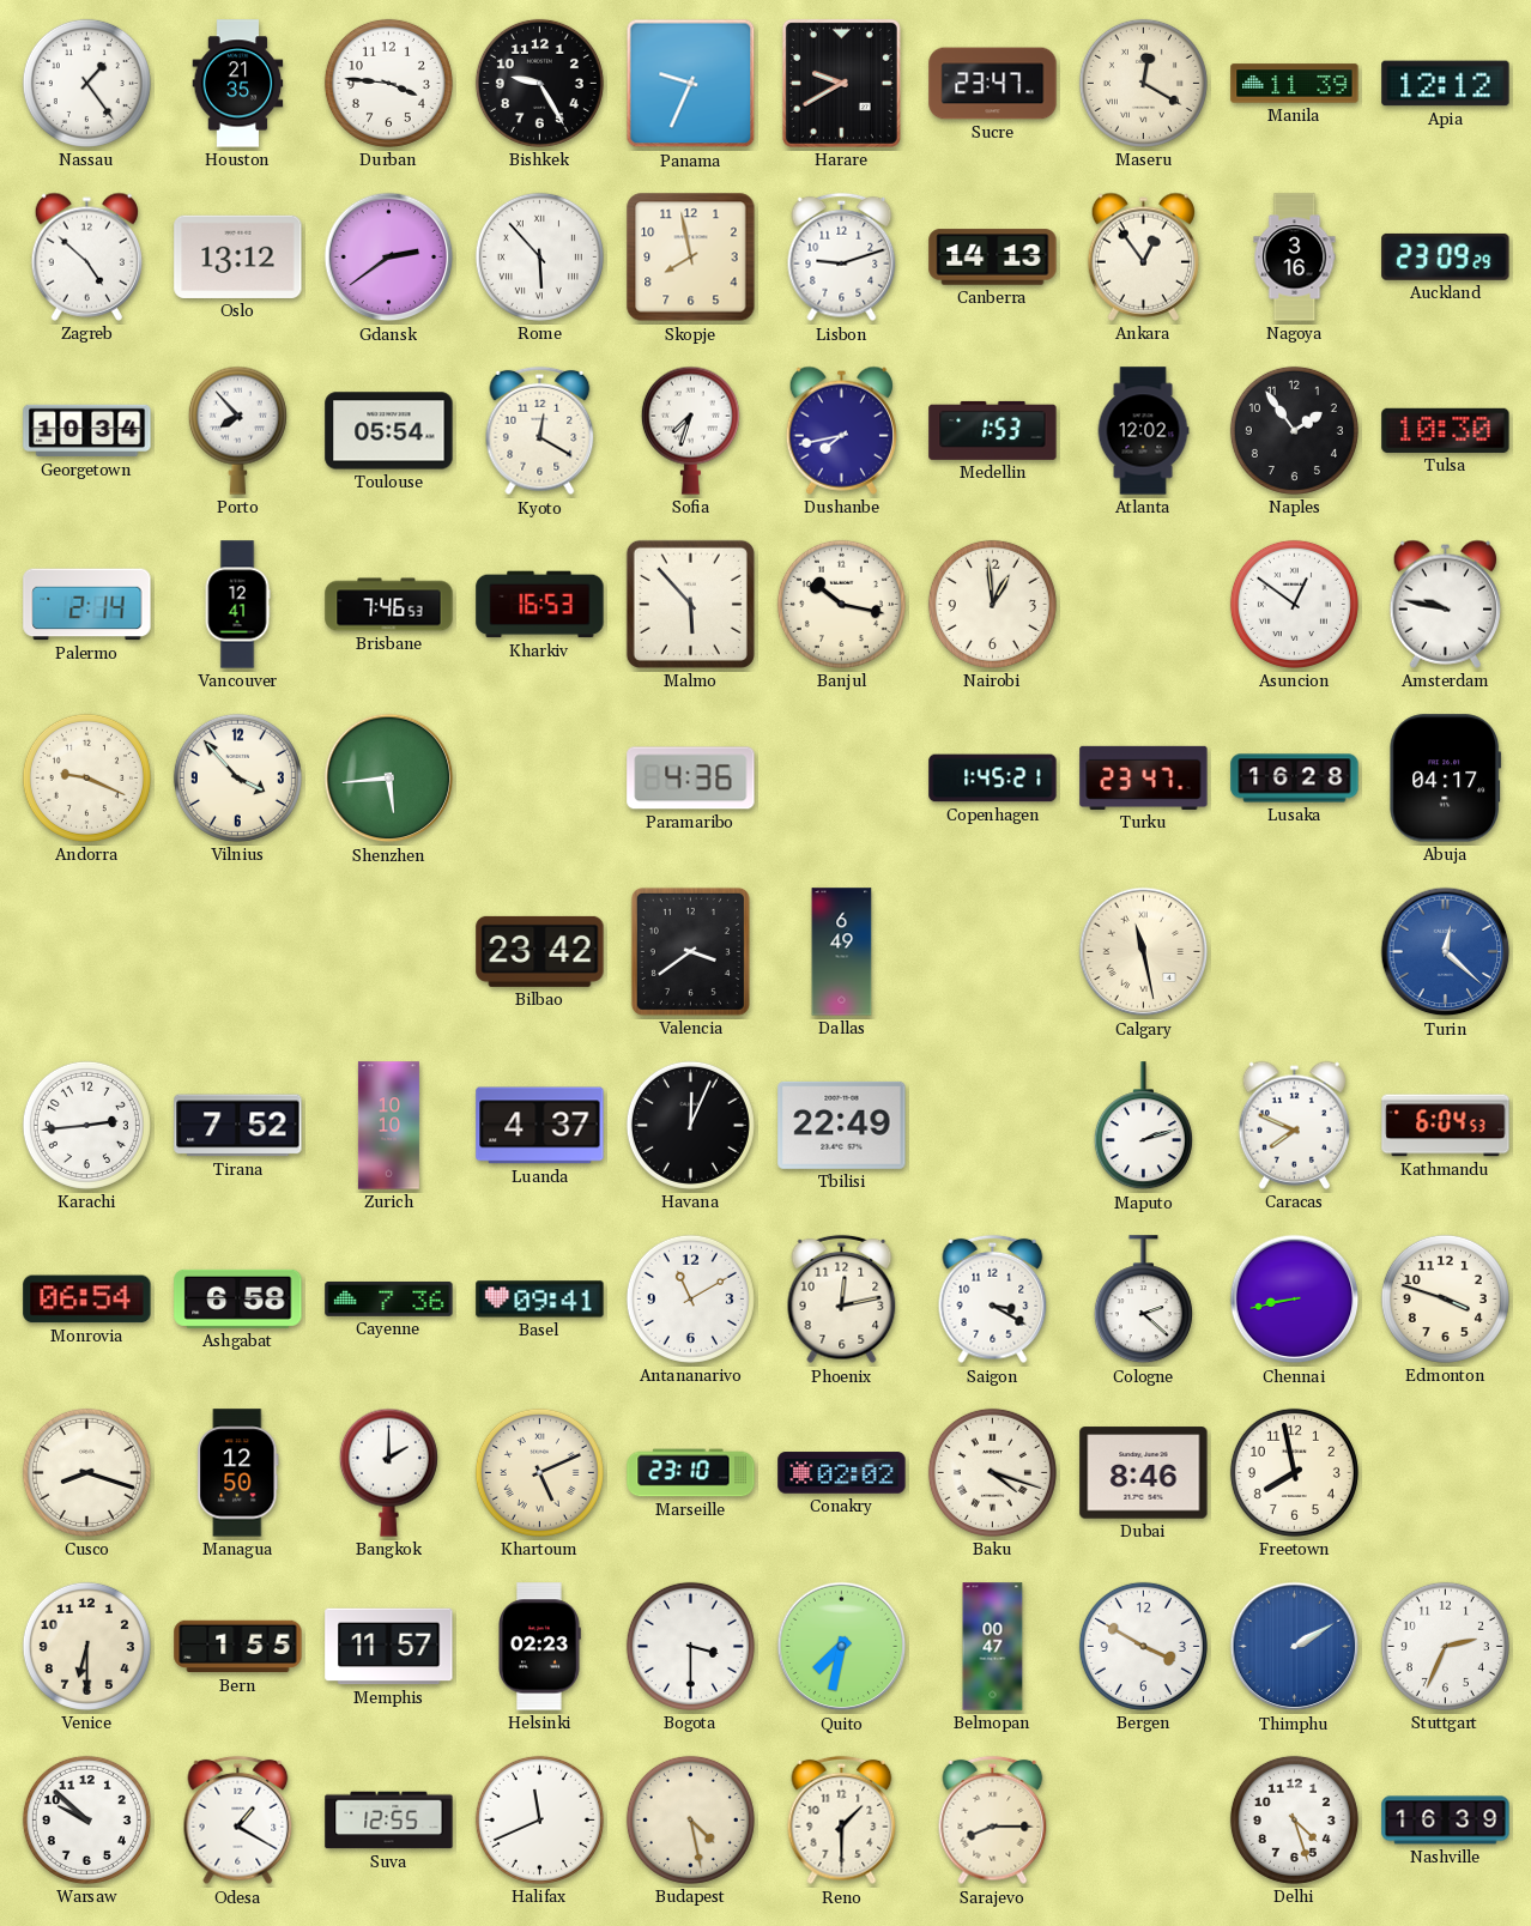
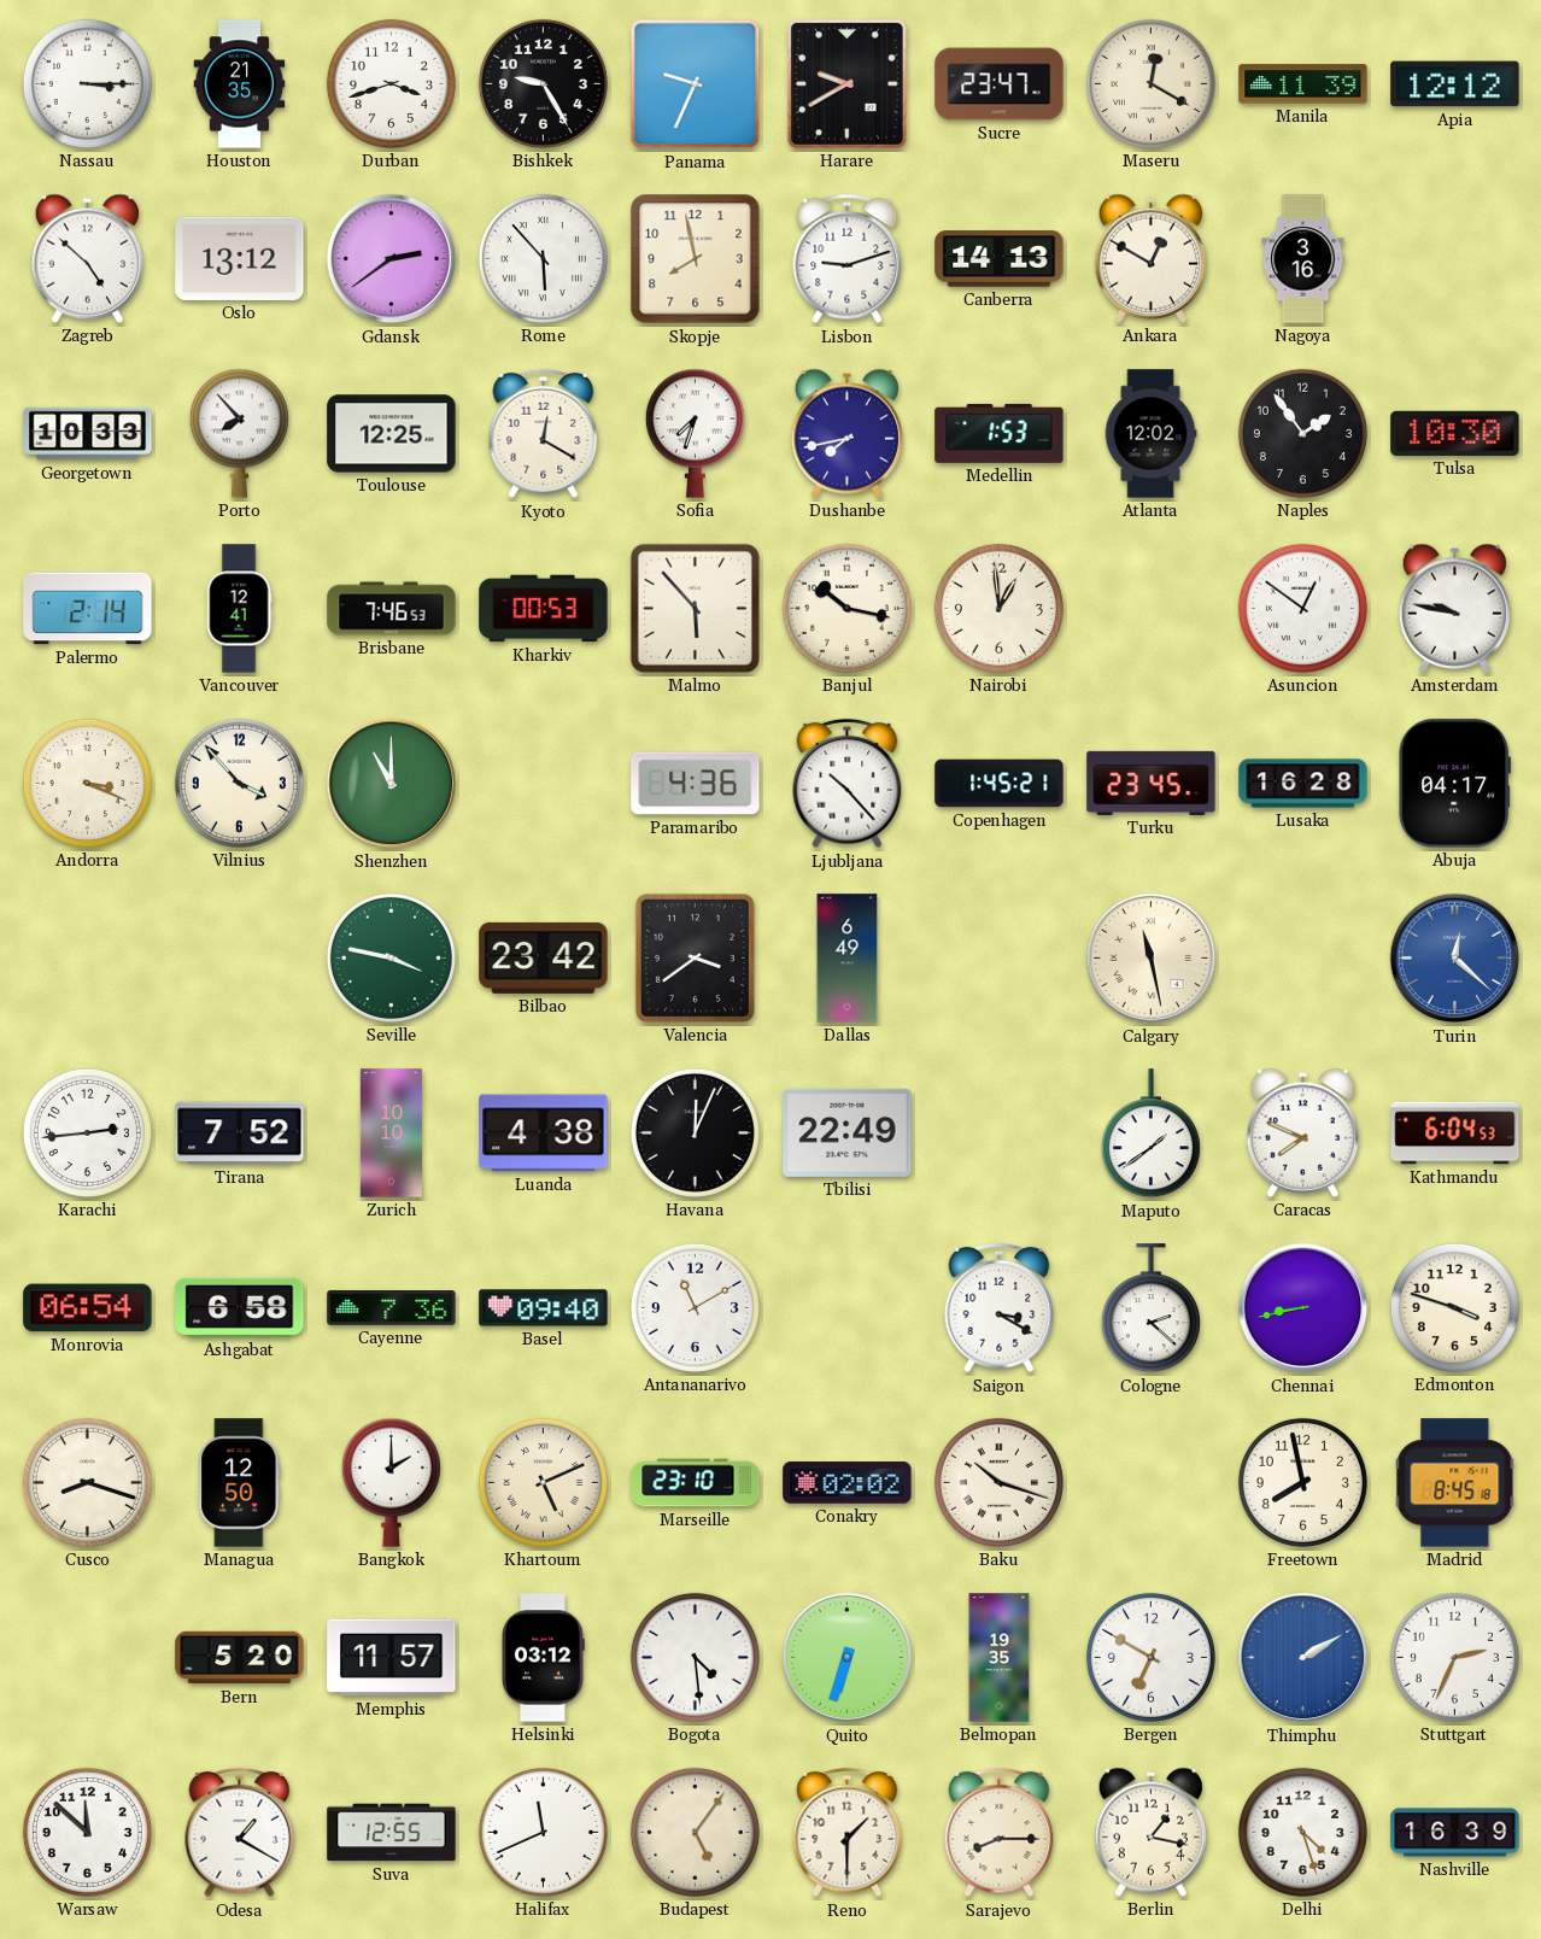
Nassau: 1:24 -> 3:15 (87, 83)
Durban: 3:46 -> 3:42 (391, 83)
Ankara: 12:54 -> 12:50 (1150, 258)
Auckland: 23:09 -> none (1446, 256)
Georgetown: 10:34 -> 10:33 (88, 434)
Toulouse: 05:54 -> 12:25 (392, 434)
Kharkiv: 16:53 -> 00:53 (544, 609)
Andorra: 9:19 -> 3:19 (87, 783)
Shenzhen: 5:44 -> 11:00 (392, 784)
Ljubljana: none -> 10:23 (848, 784)
Turku: 23:47 -> 23:45 (1152, 783)
Seville: none -> 3:47 (391, 957)
Luanda: 4:37 -> 4:38 (544, 1133)
Maputo: 2:12 -> 1:39 (1150, 1133)
Basel: 09:41 -> 09:40 (544, 1308)
Phoenix: 12:13 -> none (842, 1300)
Baku: 4:18 -> 10:18 (998, 1482)
Dubai: 8:46 -> none (1144, 1473)
Madrid: none -> 8:45 (1455, 1483)
Venice: 6:30 -> none (86, 1646)
Bern: 1:55 -> 5:20 (240, 1658)
Helsinki: 02:23 -> 03:12 (544, 1658)
Bogota: 3:30 -> 4:29 (695, 1657)
Quito: 7:32 -> 6:33 (848, 1658)
Belmopan: 00:47 -> 19:35 (1000, 1658)
Bergen: 3:50 -> 6:50 (1150, 1657)
Warsaw: 9:52 -> 11:52 (87, 1832)
Budapest: 4:28 -> 5:06 (695, 1832)
Berlin: none -> 1:17 (1150, 1832)
